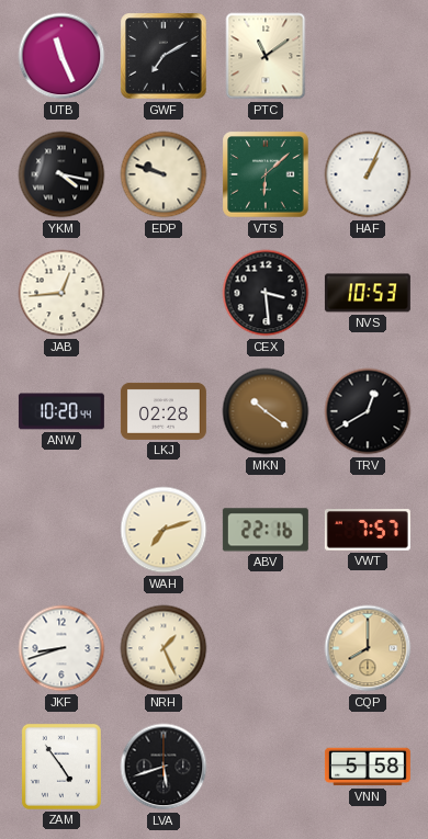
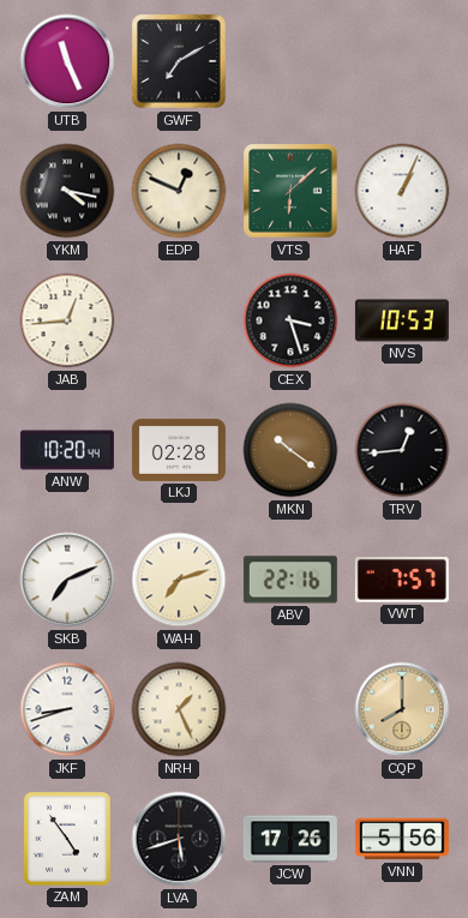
PTC: 11:09 -> none (266, 56)
EDP: 9:48 -> 12:49 (179, 191)
CEX: 3:29 -> 3:27 (290, 320)
TRV: 12:40 -> 12:44 (402, 450)
SKB: none -> 7:11 (67, 580)
JCW: none -> 17:26 (290, 839)
VNN: 5:58 -> 5:56 (402, 839)
